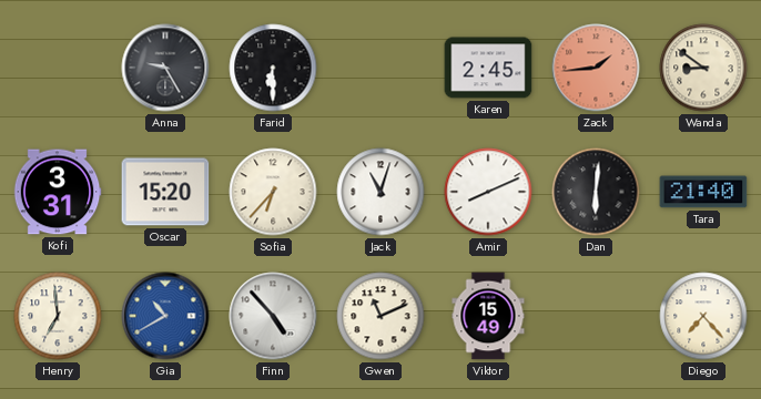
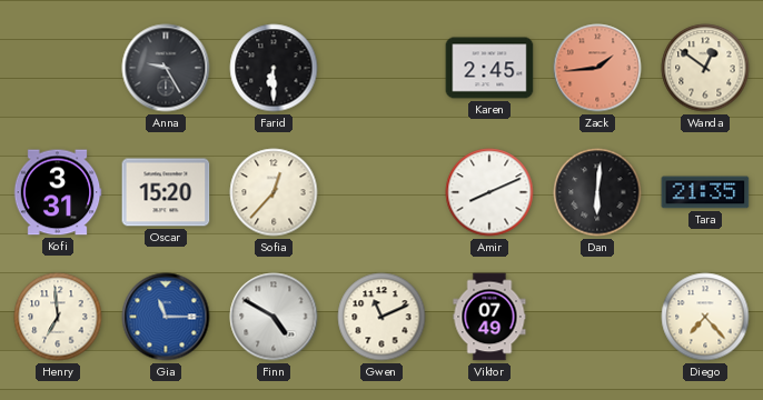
Wanda: 8:51 -> 12:51 (705, 68)
Sofia: 6:37 -> 12:37 (274, 192)
Jack: 11:03 -> none (380, 192)
Tara: 21:40 -> 21:35 (705, 192)
Gia: 10:40 -> 11:15 (166, 317)
Finn: 4:53 -> 4:50 (274, 317)
Viktor: 15:49 -> 07:49 (489, 317)
